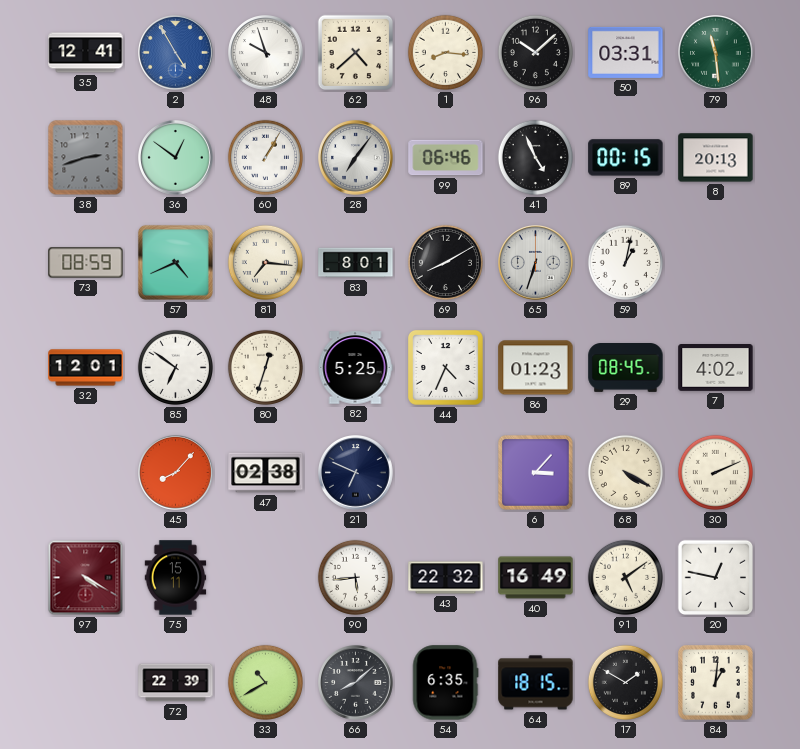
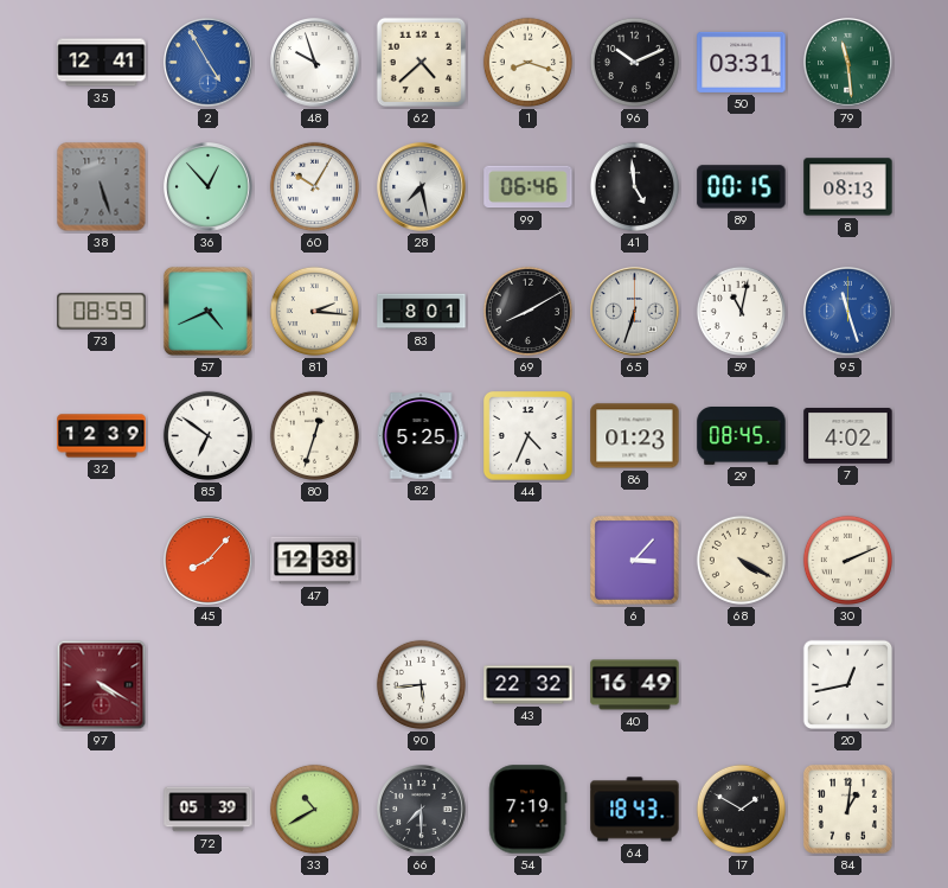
1: 8:16 -> 8:18 (527, 62)
96: 10:08 -> 10:11 (634, 62)
38: 2:42 -> 5:27 (102, 187)
36: 12:51 -> 12:53 (209, 187)
60: 1:05 -> 10:05 (314, 186)
28: 7:06 -> 7:28 (422, 187)
41: 4:56 -> 4:59 (634, 186)
8: 20:13 -> 08:13 (848, 187)
81: 7:16 -> 2:16 (314, 311)
59: 1:02 -> 11:02 (741, 311)
95: none -> 11:27 (848, 312)
32: 12:01 -> 12:39 (102, 436)
47: 02:38 -> 12:38 (315, 561)
21: 6:49 -> none (356, 473)
75: 15:11 -> none (176, 578)
91: 5:09 -> none (625, 577)
20: 12:47 -> 12:43 (848, 685)
72: 22:39 -> 05:39 (209, 810)
66: 8:08 -> 7:30 (422, 810)
54: 6:35 -> 7:19 (527, 810)
64: 18:15 -> 18:43 (635, 810)
